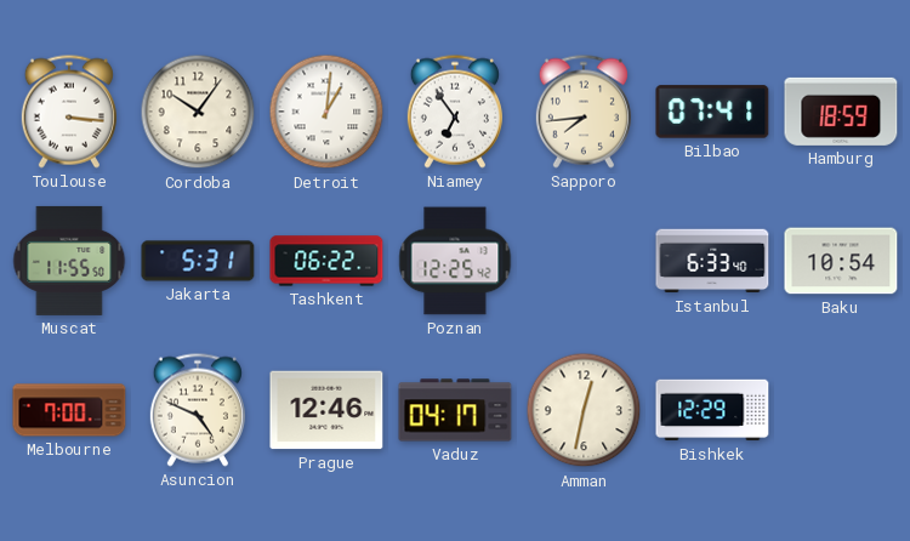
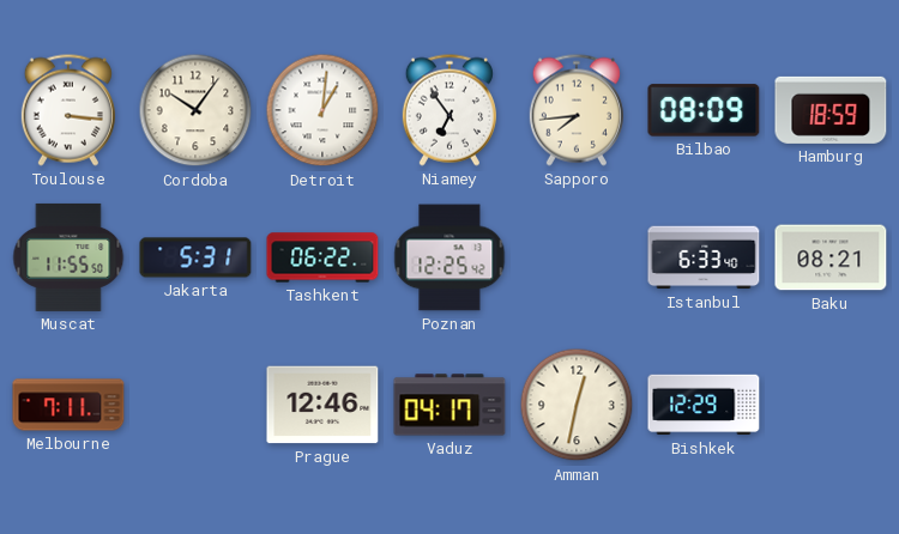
Bilbao: 07:41 -> 08:09 (704, 110)
Baku: 10:54 -> 08:21 (831, 257)
Melbourne: 7:00 -> 7:11 (68, 405)
Asuncion: 4:49 -> none (198, 410)
